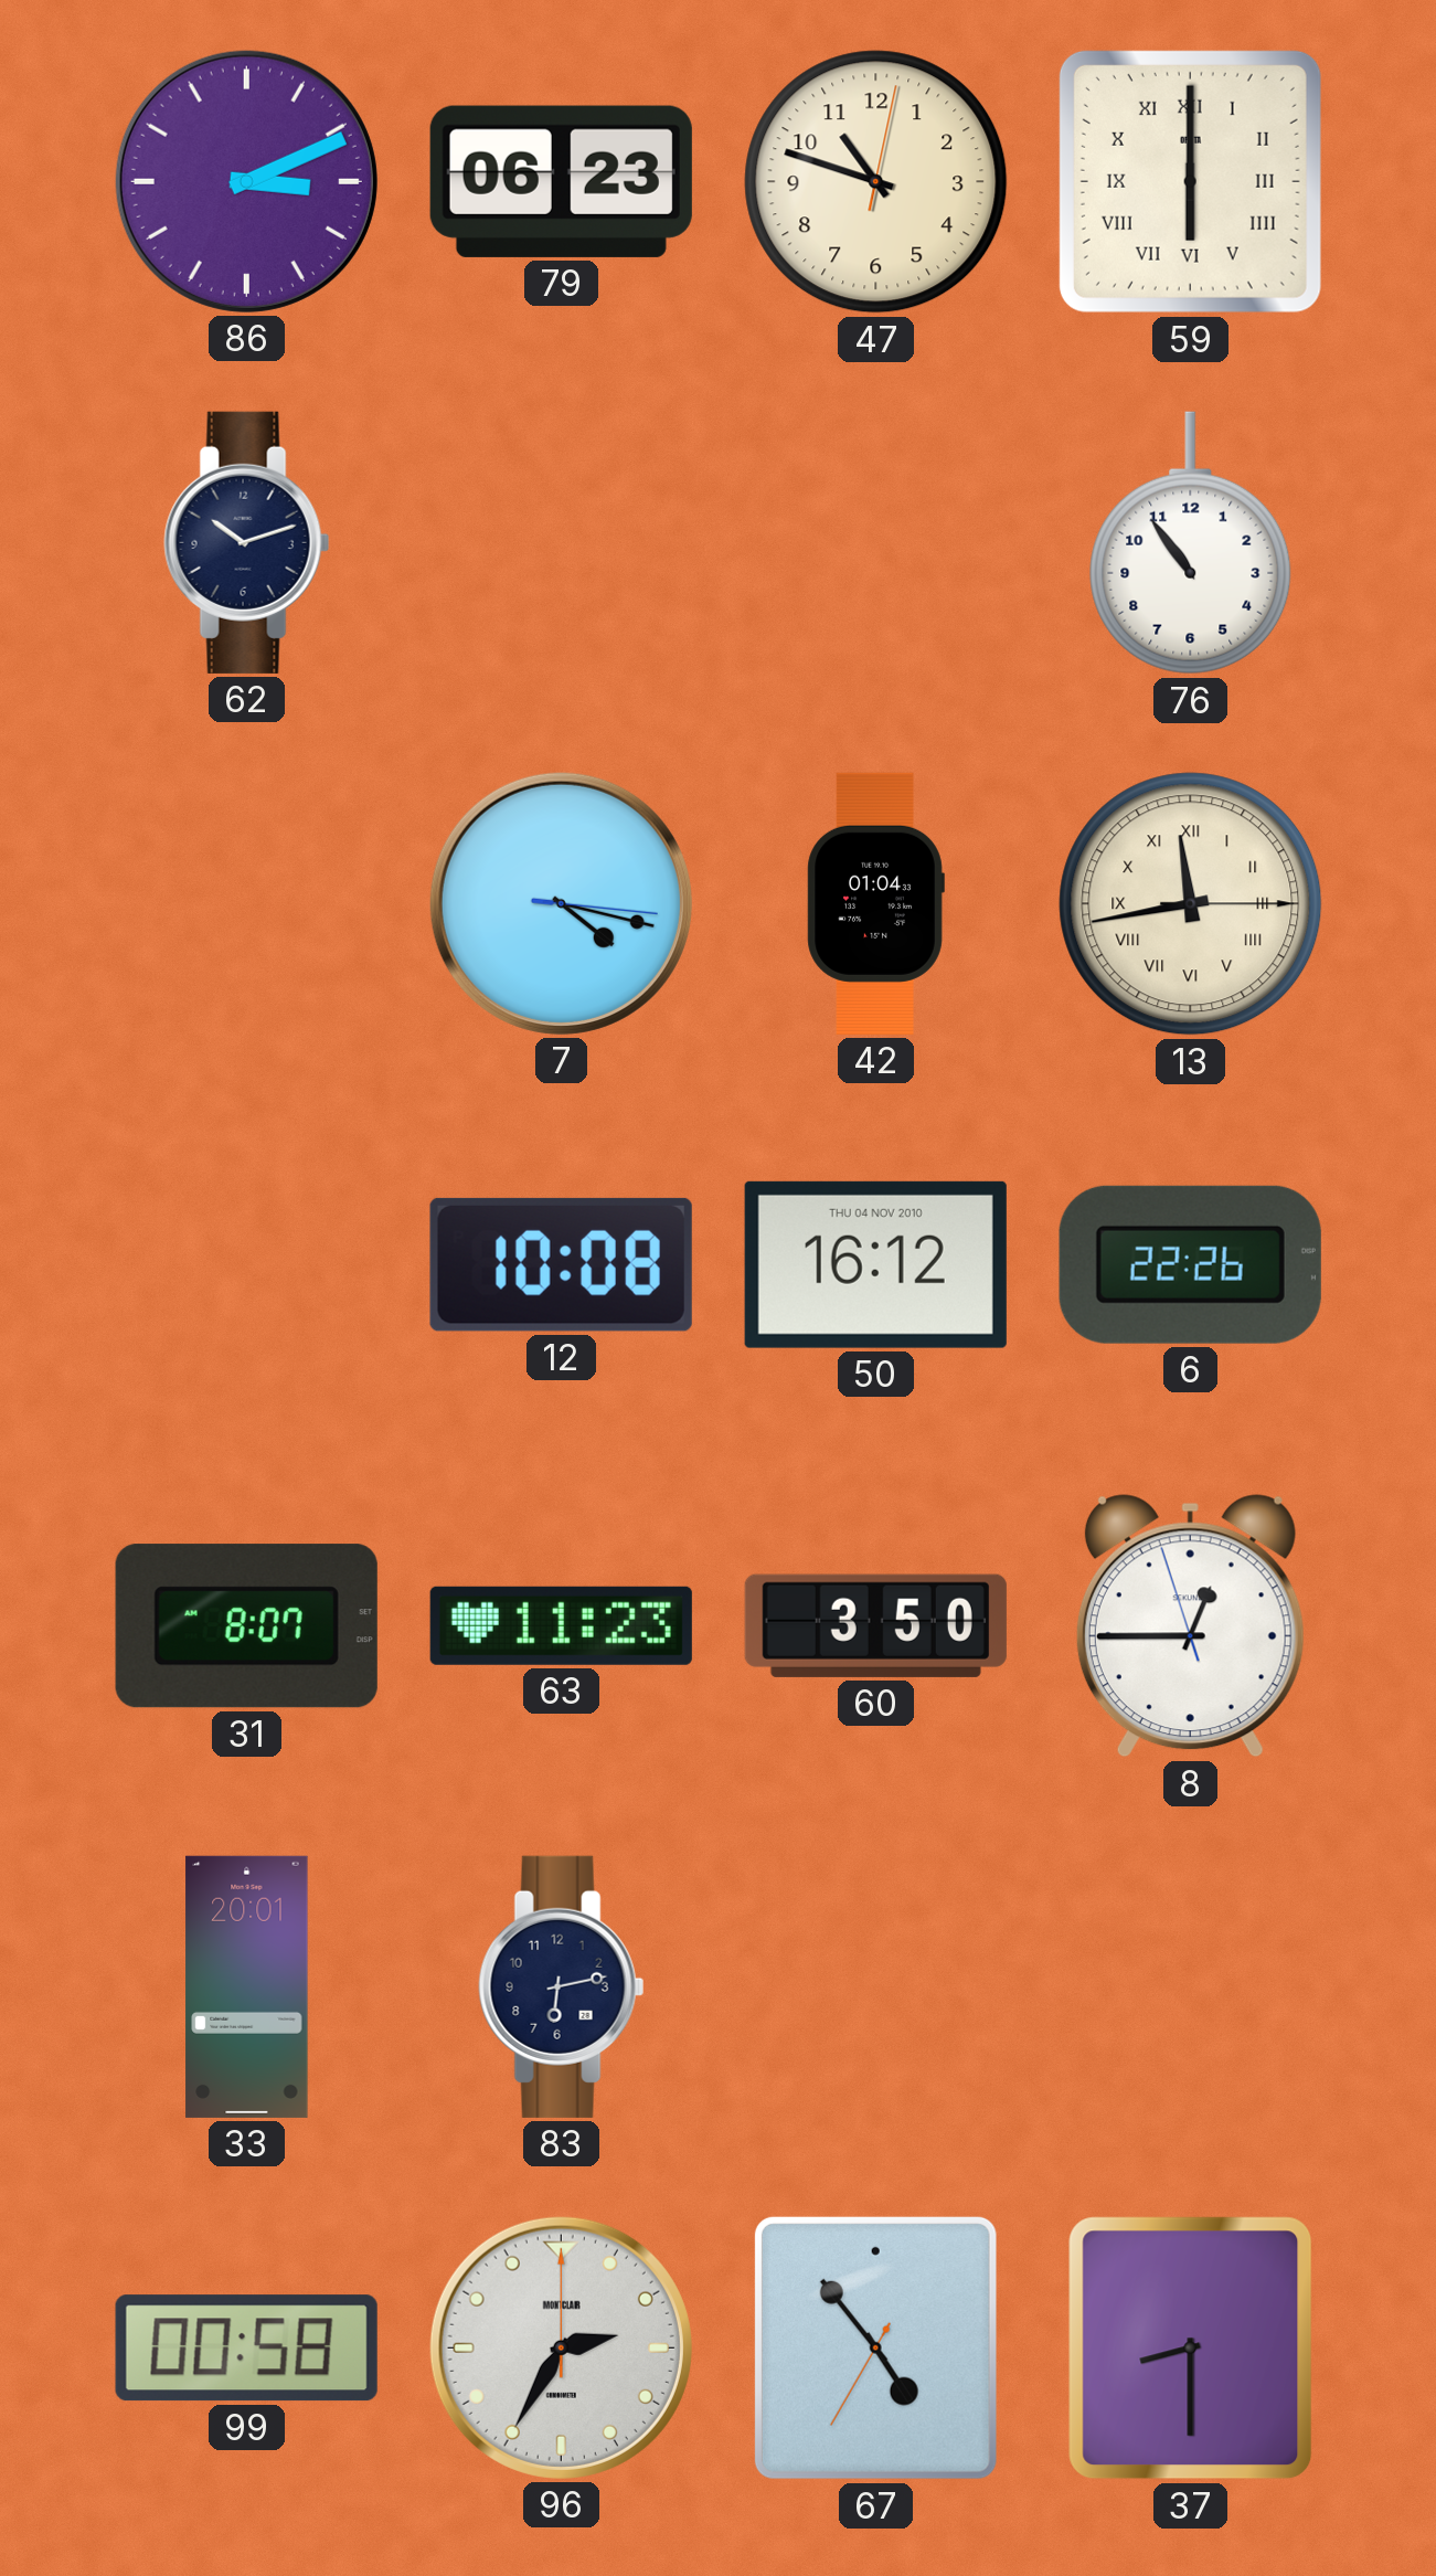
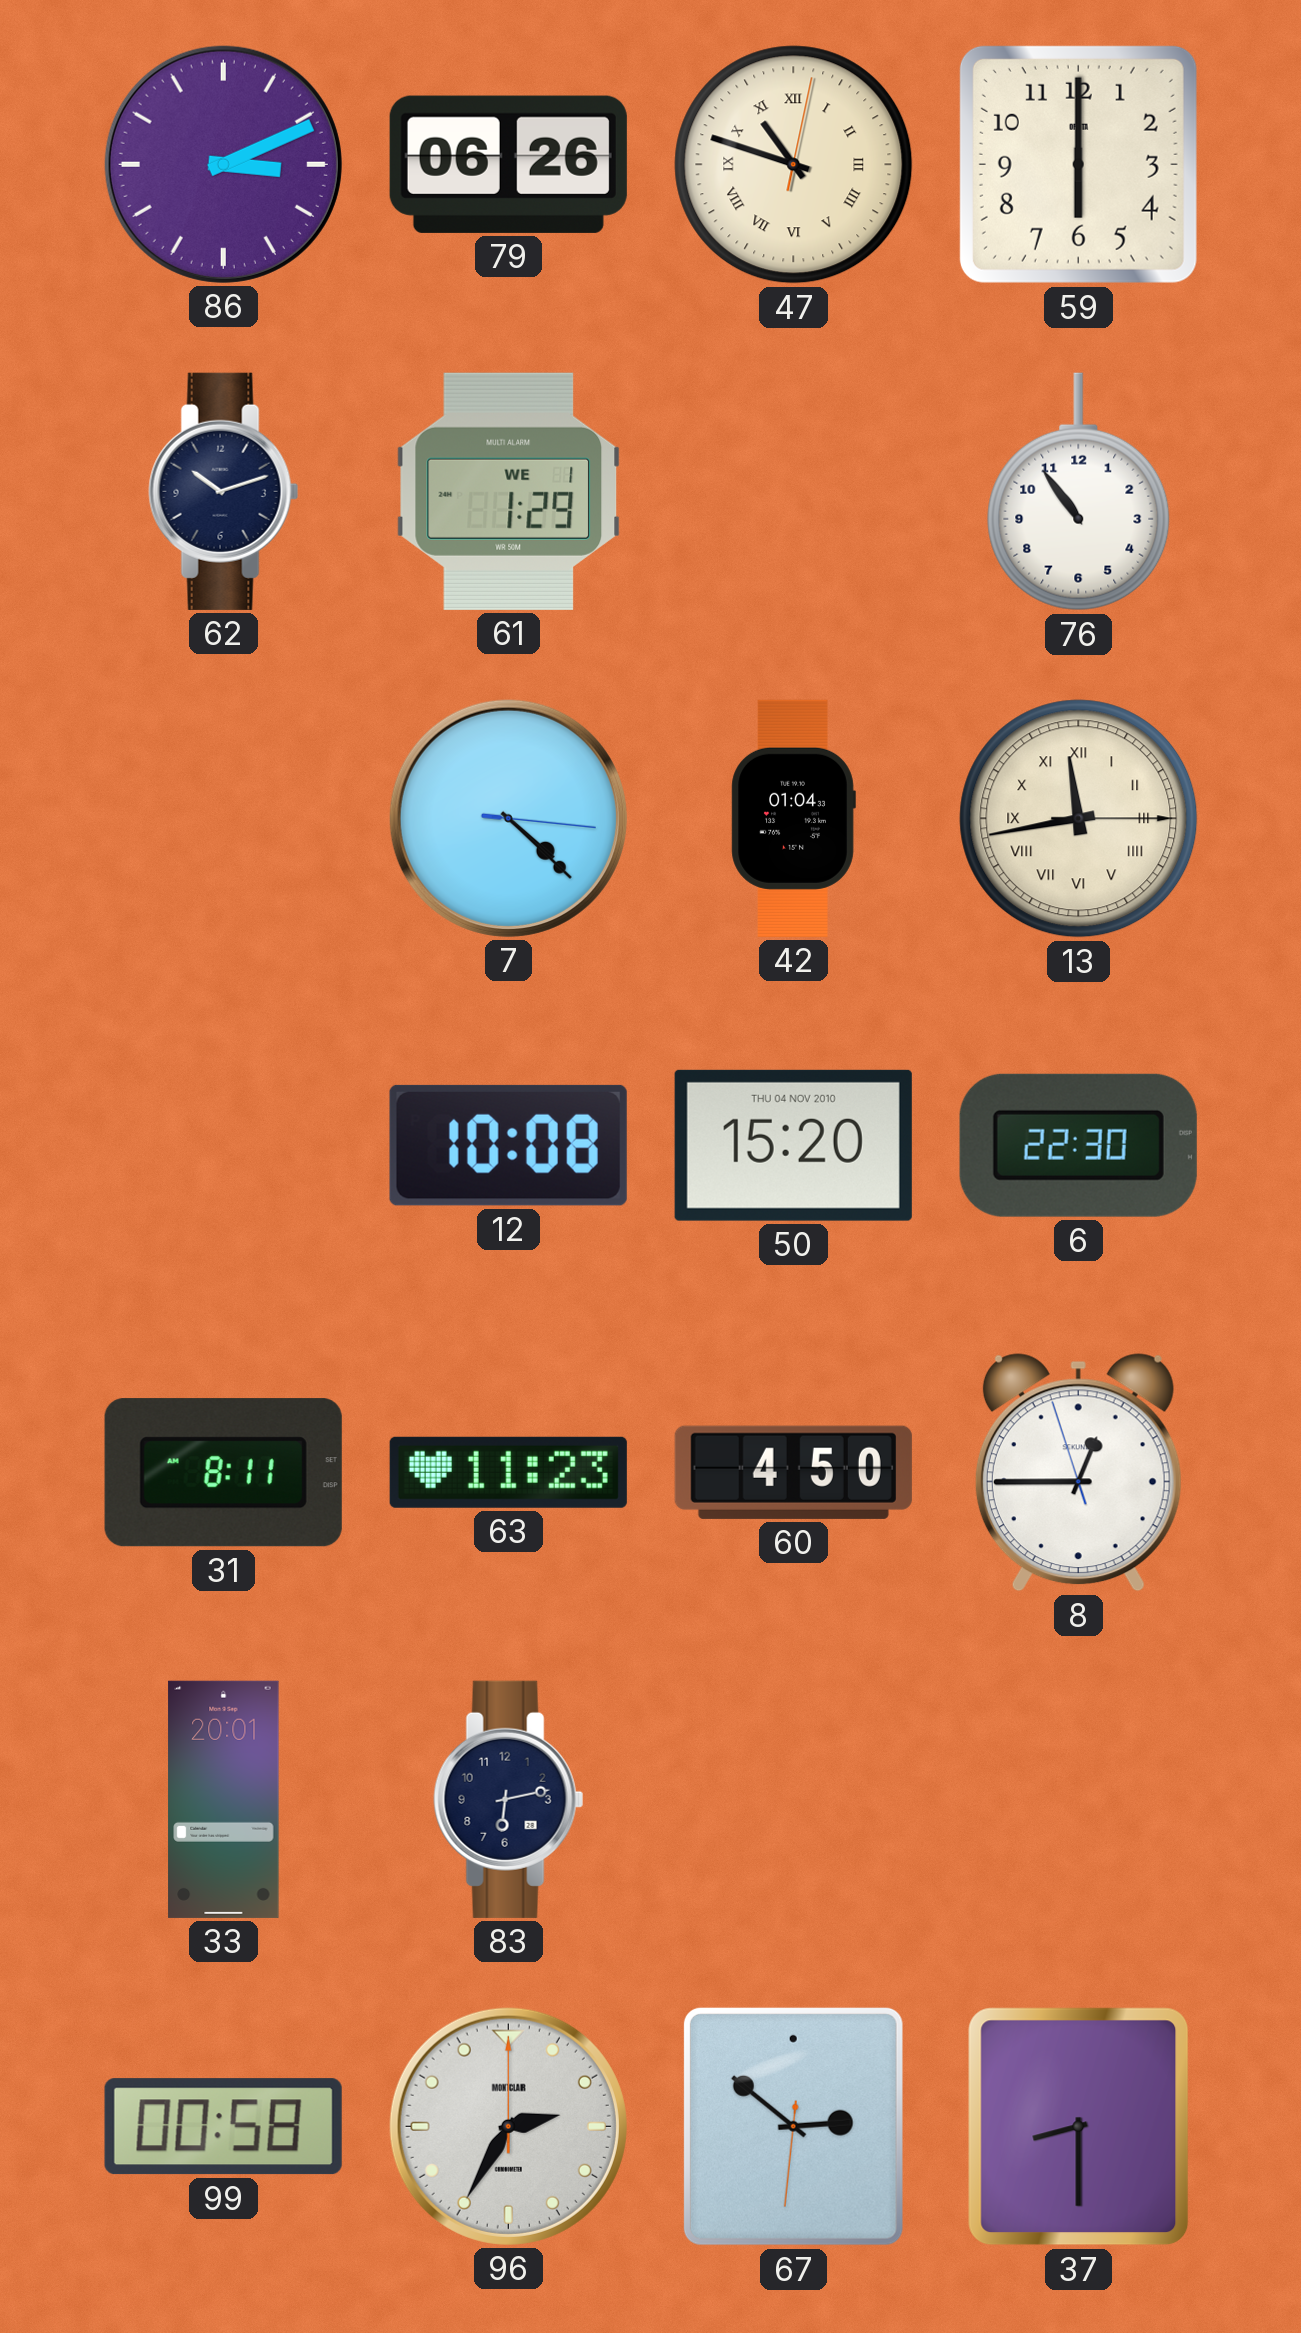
79: 06:23 -> 06:26 (508, 164)
47 numerals: Arabic -> Roman (794, 165)
59 numerals: Roman -> Arabic (1078, 164)
61: none -> 1:29 (509, 491)
7: 4:17 -> 4:22 (508, 818)
50: 16:12 -> 15:20 (793, 1145)
6: 22:26 -> 22:30 (1078, 1145)
31: 8:07 -> 8:11 (223, 1473)
60: 3:50 -> 4:50 (793, 1472)
67: 4:53 -> 2:51 (793, 2126)
